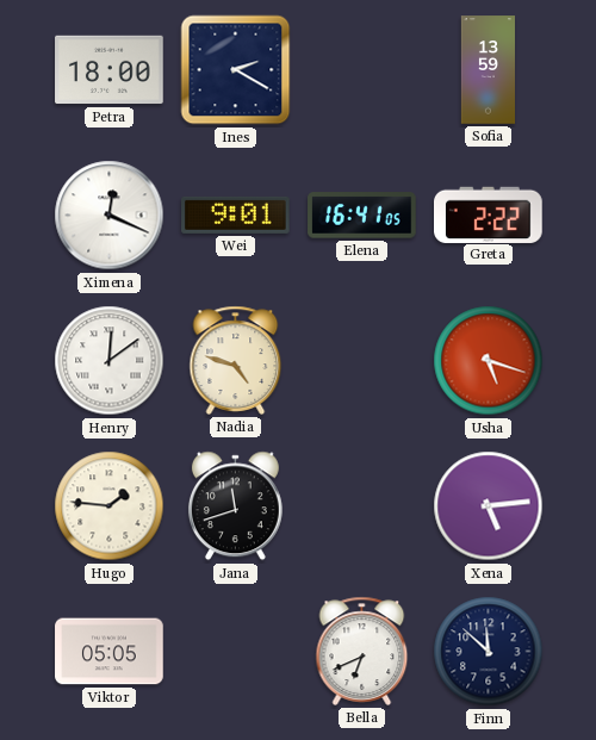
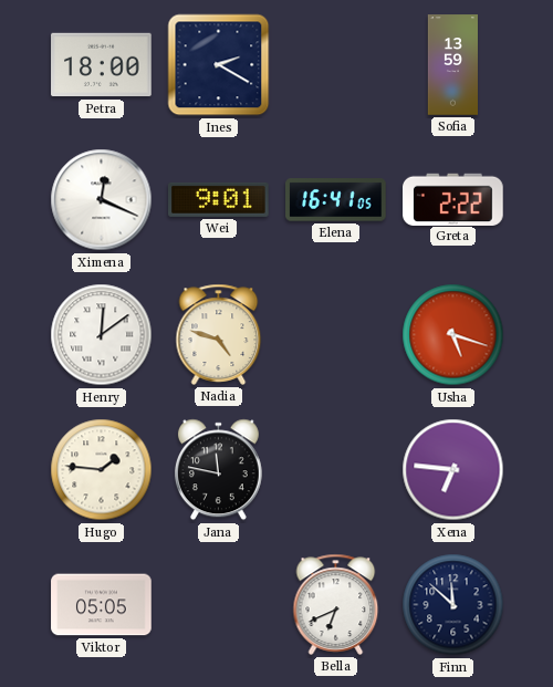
Jana: 11:42 -> 11:47 (218, 470)
Xena: 5:14 -> 6:46 (453, 470)
